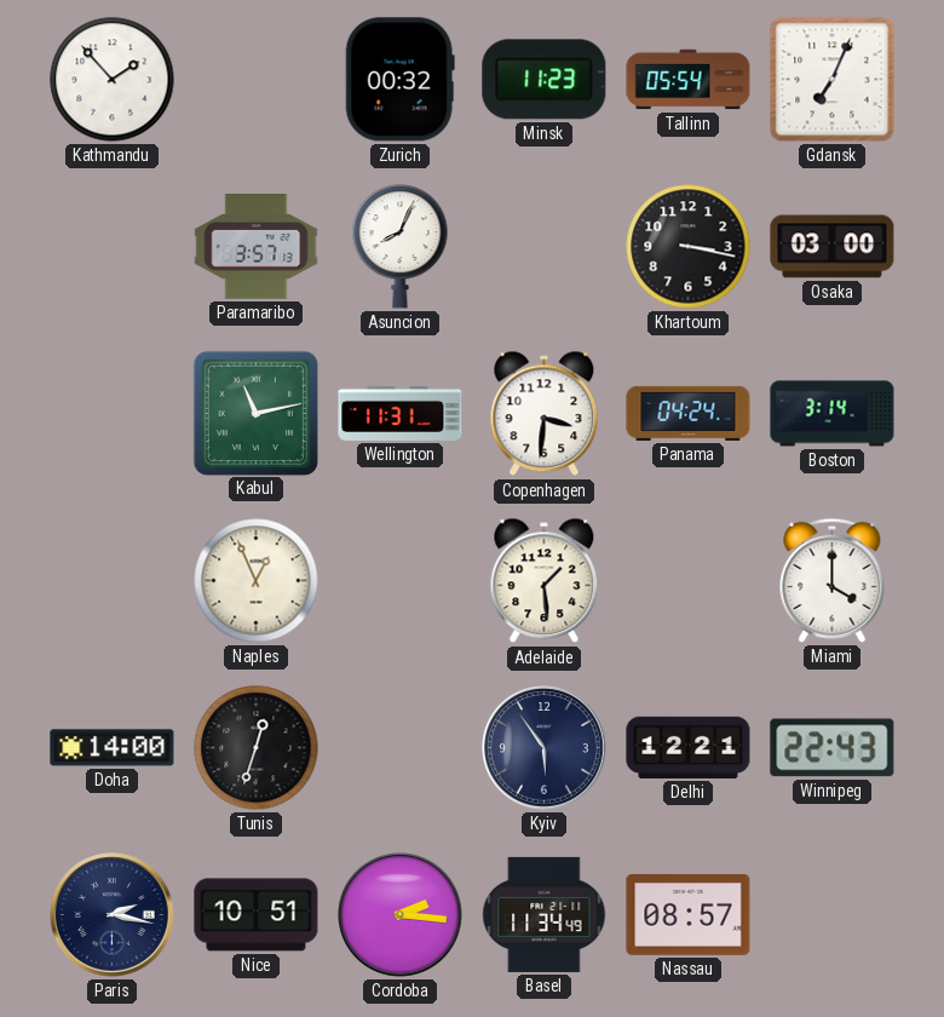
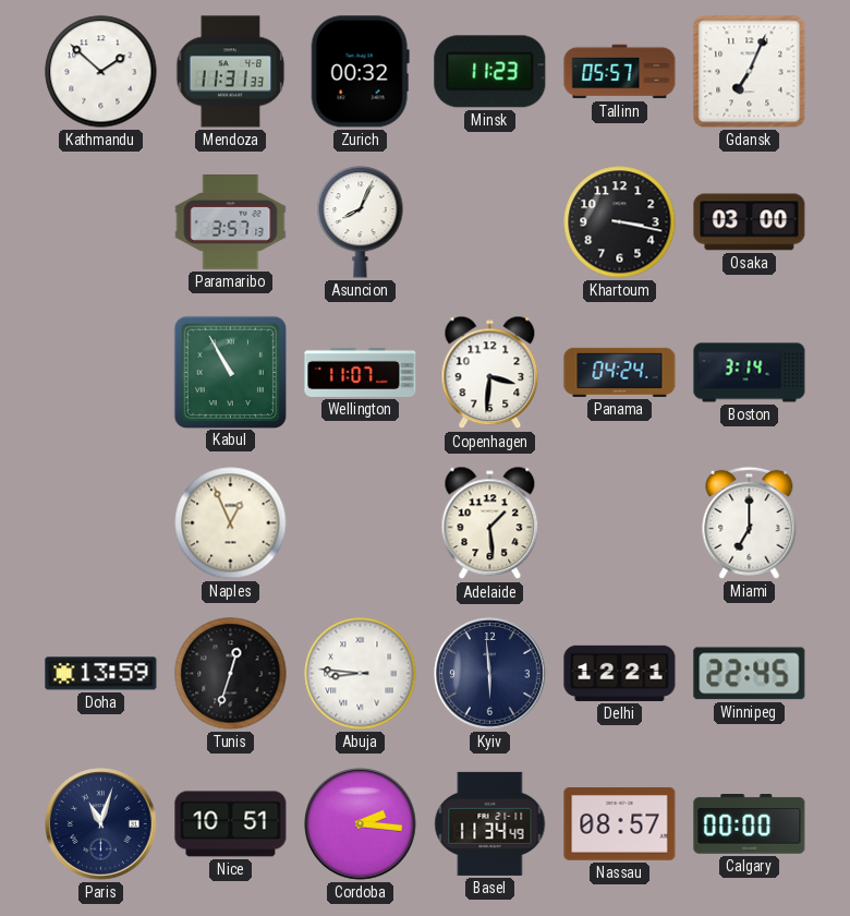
Kathmandu: 1:53 -> 1:52 (101, 72)
Mendoza: none -> 11:31 (231, 72)
Tallinn: 05:54 -> 05:57 (620, 72)
Kabul: 11:13 -> 10:55 (230, 372)
Wellington: 11:31 -> 11:07 (361, 372)
Miami: 4:00 -> 7:00 (750, 522)
Doha: 14:00 -> 13:59 (101, 674)
Abuja: none -> 8:46 (361, 674)
Kyiv: 5:54 -> 5:59 (490, 674)
Winnipeg: 22:43 -> 22:45 (750, 674)
Paris: 2:17 -> 11:03 (101, 824)
Calgary: none -> 00:00 (750, 824)
